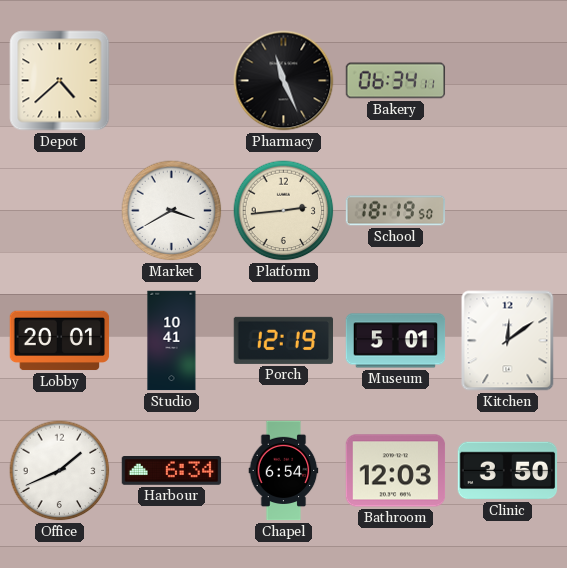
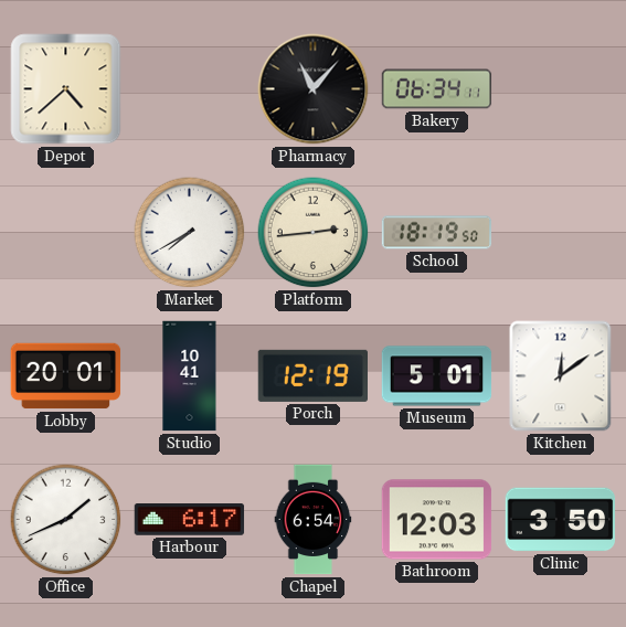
Pharmacy: 11:26 -> 11:07 (314, 89)
Market: 3:40 -> 7:40 (190, 233)
Harbour: 6:34 -> 6:17 (190, 520)
